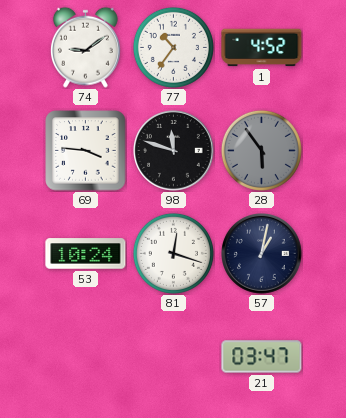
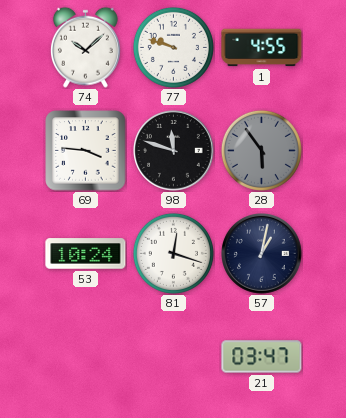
74: 9:09 -> 10:08 (85, 47)
77: 10:36 -> 9:48 (173, 47)
1: 4:52 -> 4:55 (262, 48)
